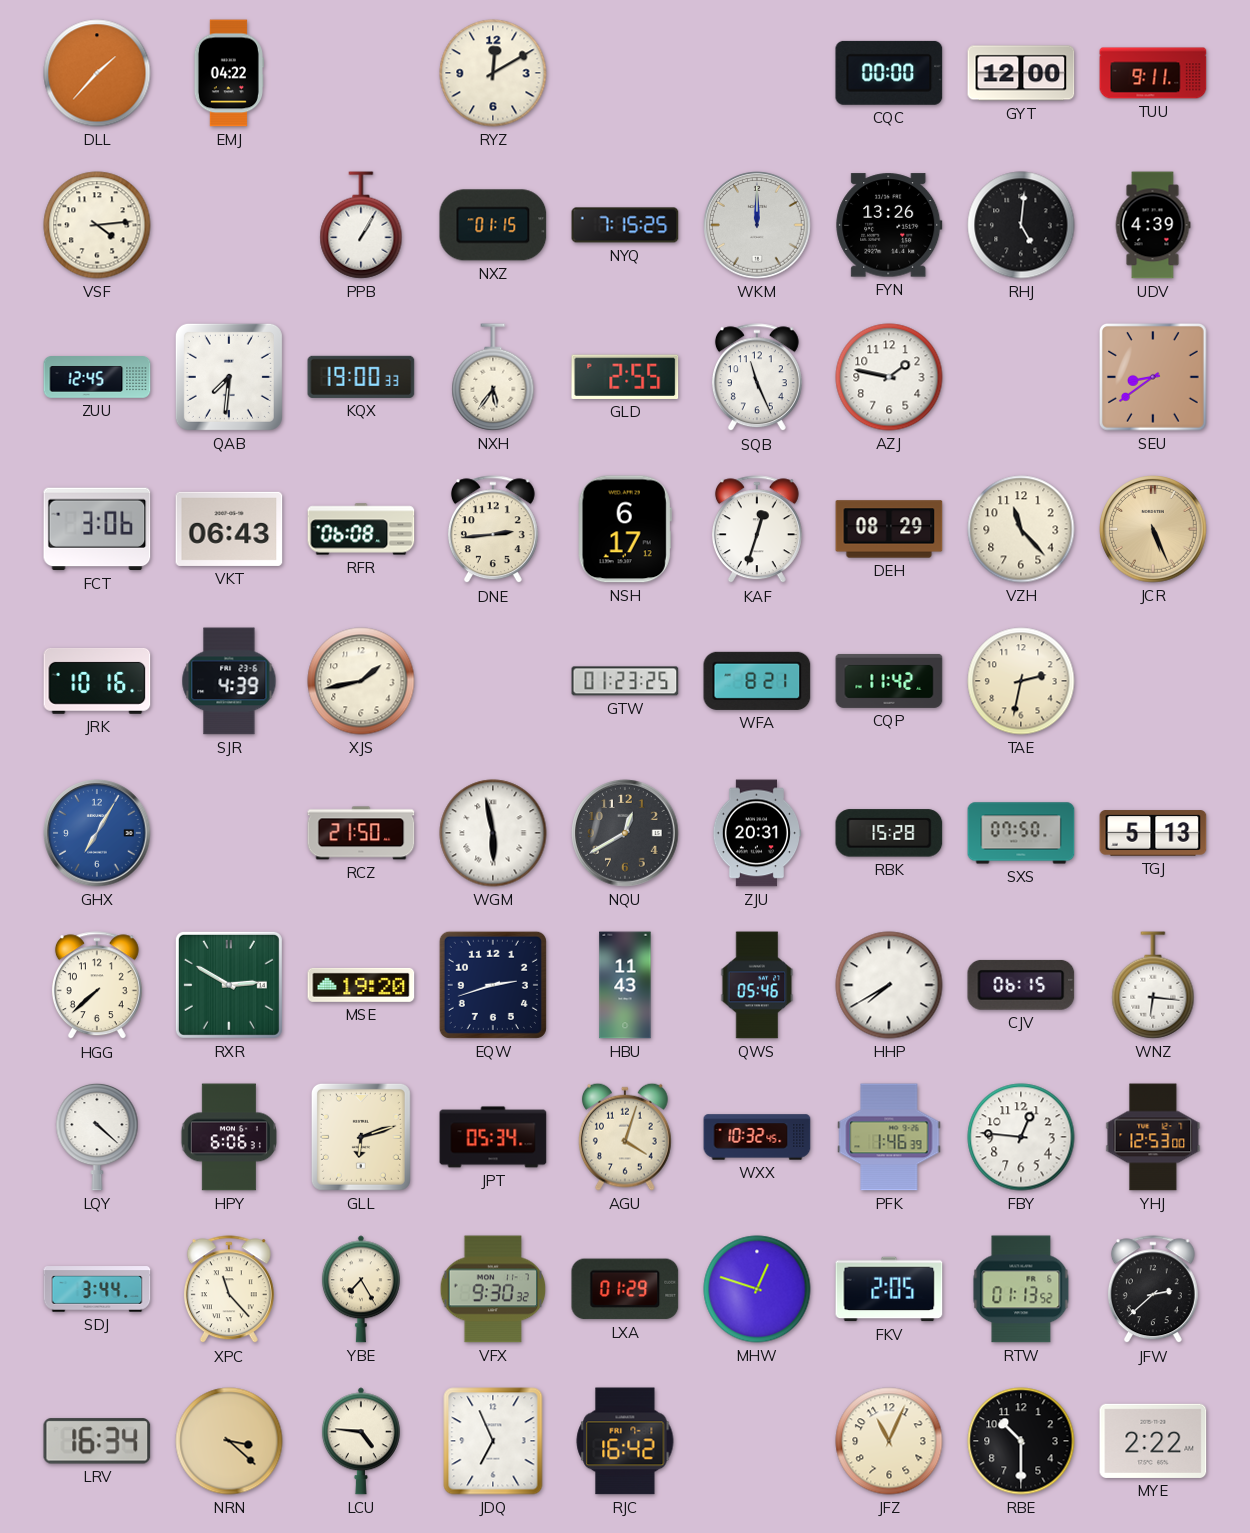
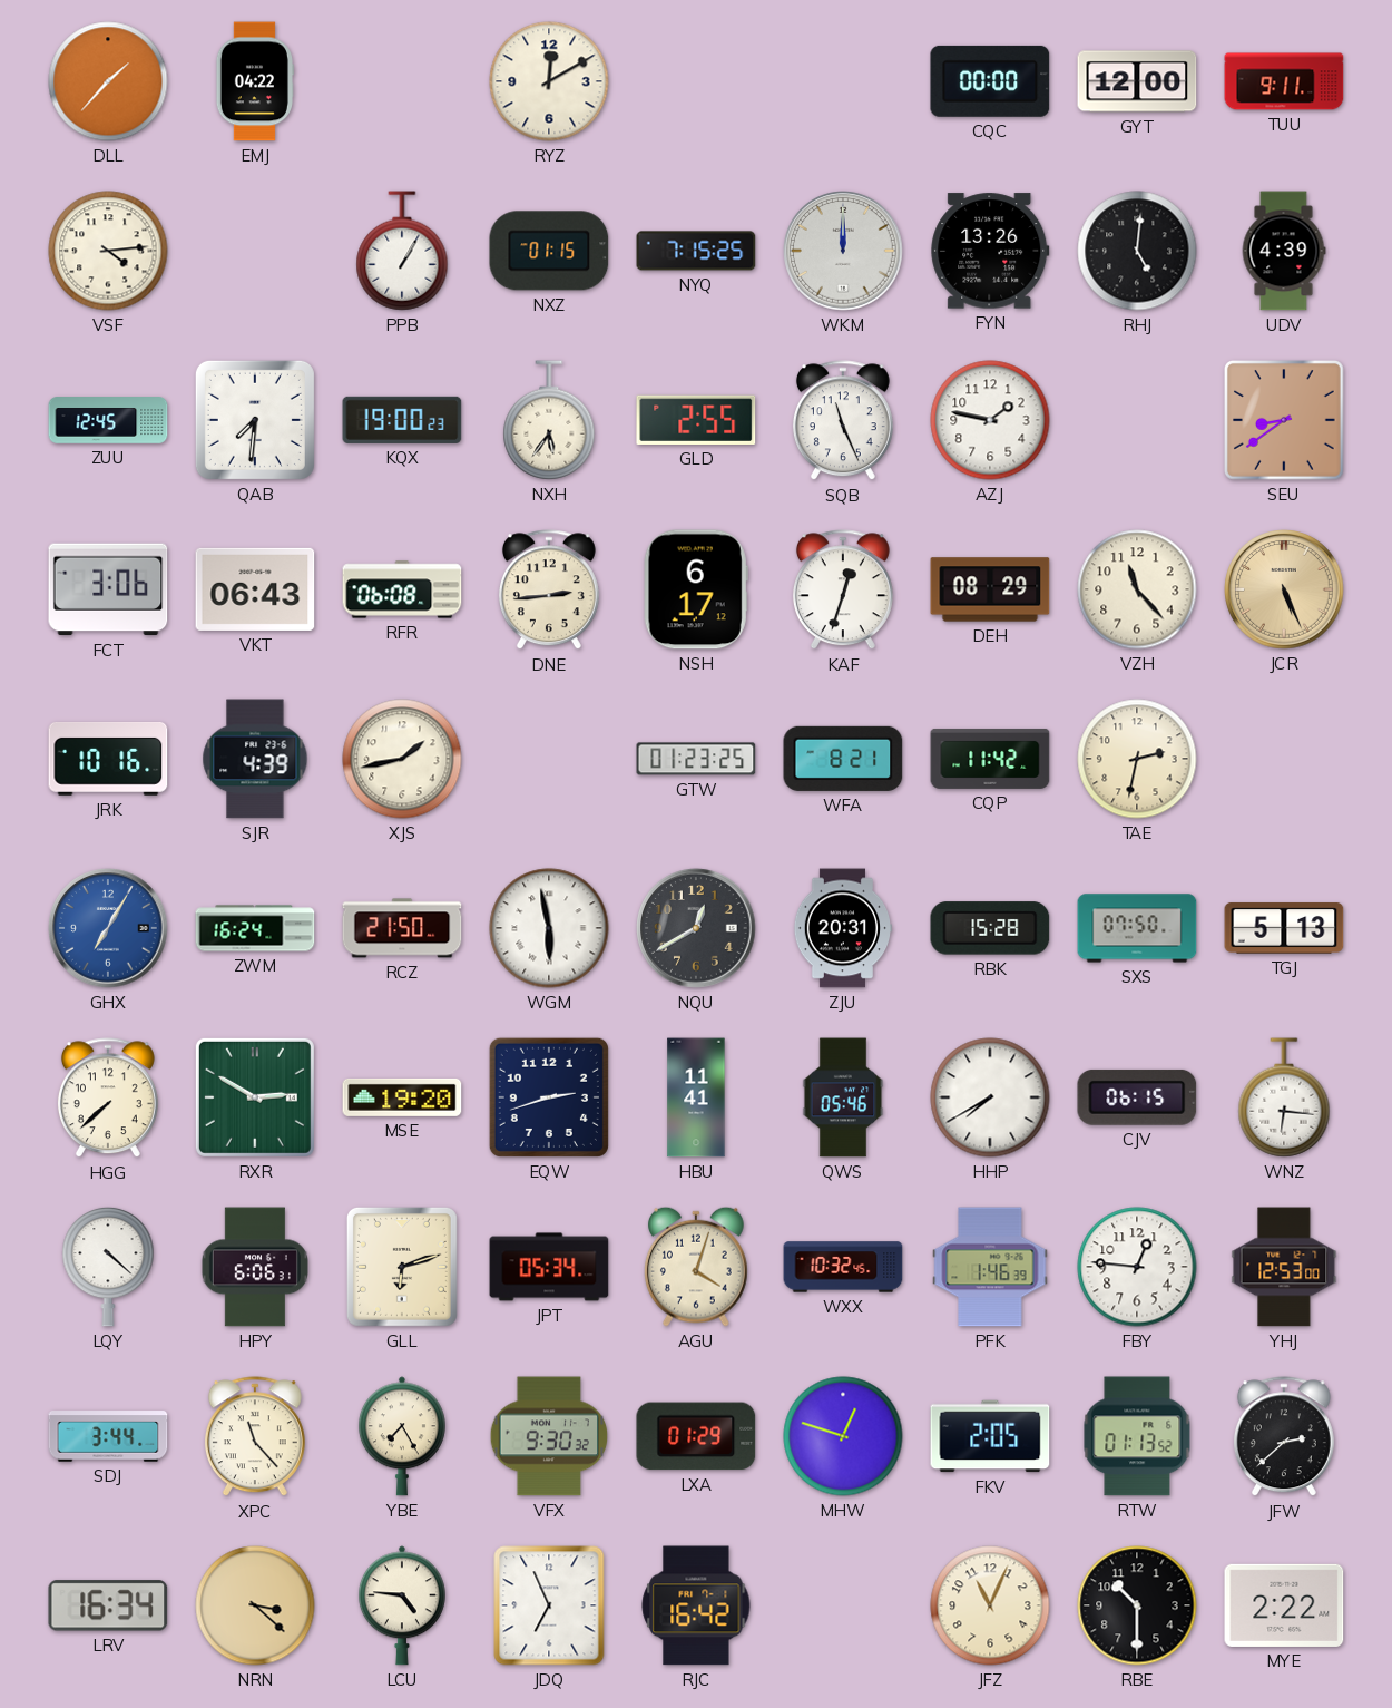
KQX: 19:00:33 -> 19:00:23 (402, 420)
ZWM: none -> 16:24 (255, 928)
HBU: 11:43 -> 11:41 (696, 1097)
